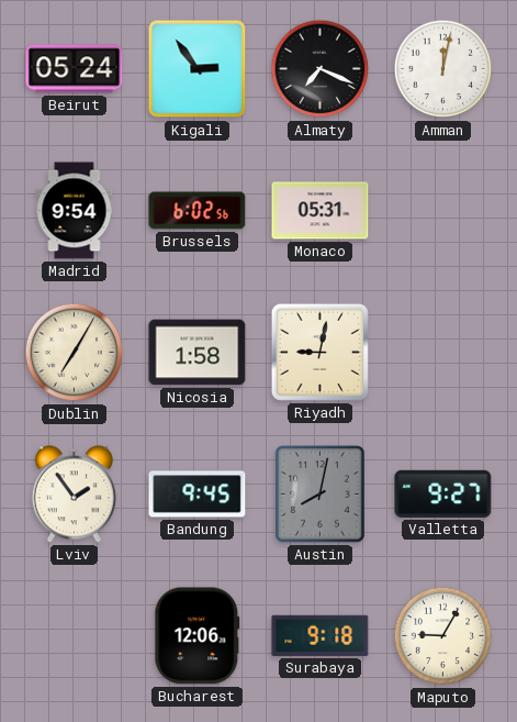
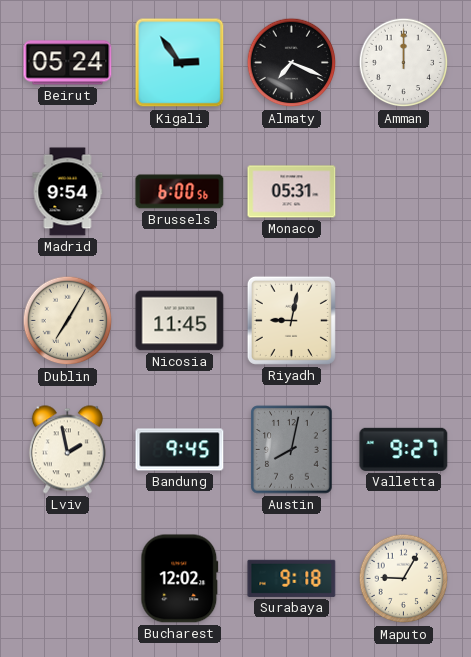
Amman: 12:02 -> 12:00 (404, 63)
Brussels: 6:02 -> 6:00 (180, 192)
Nicosia: 1:58 -> 11:45 (180, 321)
Lviv: 1:54 -> 1:58 (67, 450)
Bucharest: 12:06 -> 12:02 (180, 579)
